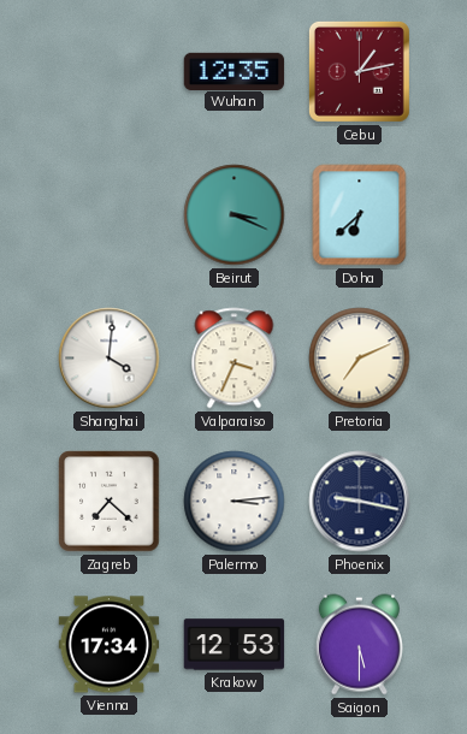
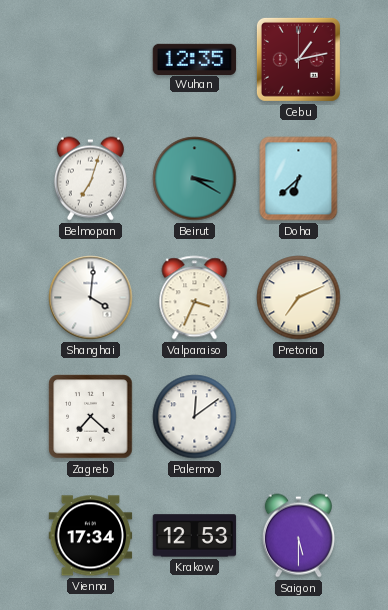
Belmopan: none -> 7:03 (90, 179)
Beirut: 3:19 -> 3:20 (195, 179)
Palermo: 3:14 -> 12:09 (195, 417)
Phoenix: 9:17 -> none (360, 502)
